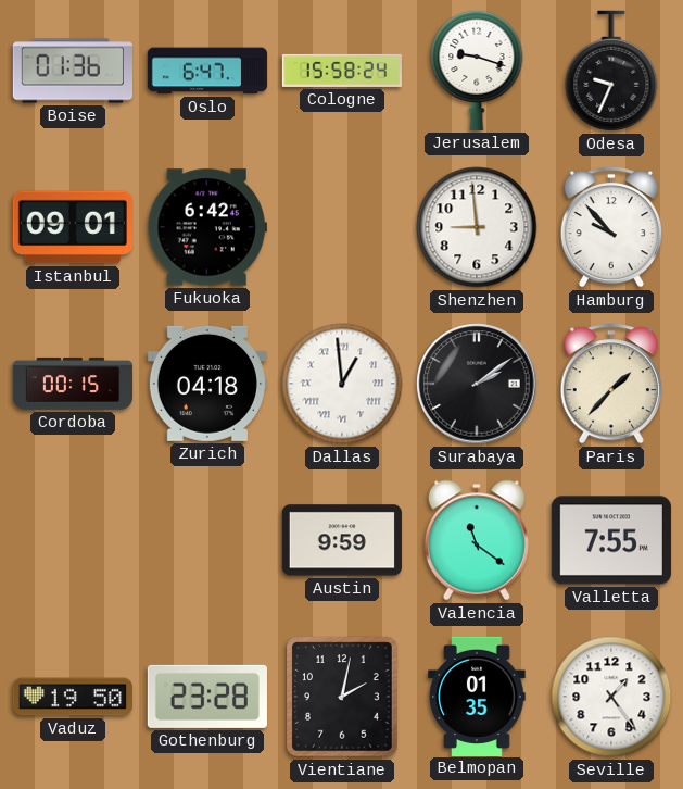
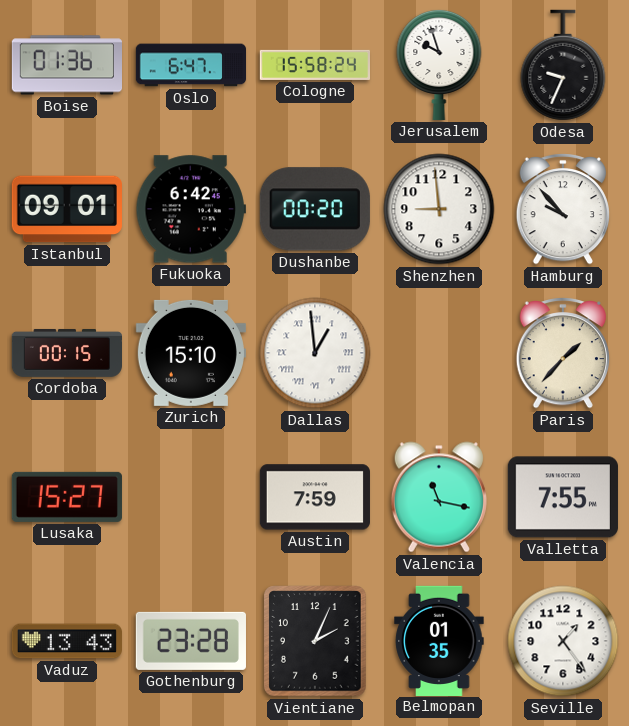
Jerusalem: 9:18 -> 9:57 (439, 64)
Dushanbe: none -> 00:20 (315, 209)
Zurich: 04:18 -> 15:10 (191, 353)
Surabaya: 2:09 -> none (477, 384)
Lusaka: none -> 15:27 (67, 497)
Austin: 9:59 -> 7:59 (315, 497)
Valencia: 11:21 -> 11:17 (439, 497)
Vaduz: 19:50 -> 13:43 (67, 641)
Vientiane: 2:02 -> 2:04 (315, 641)
